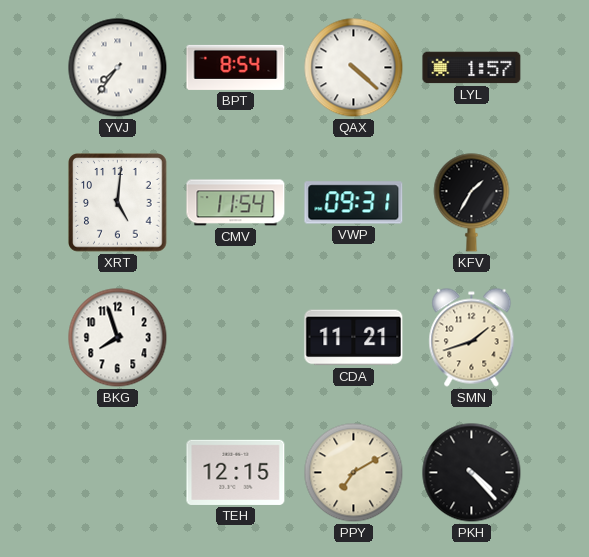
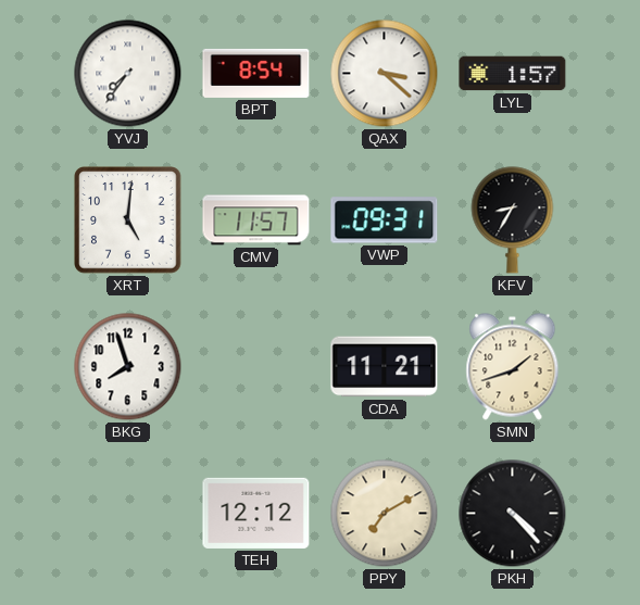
QAX: 4:22 -> 3:22 (385, 74)
CMV: 11:54 -> 11:57 (256, 220)
KFV: 1:35 -> 8:35 (513, 220)
TEH: 12:15 -> 12:12 (256, 513)
